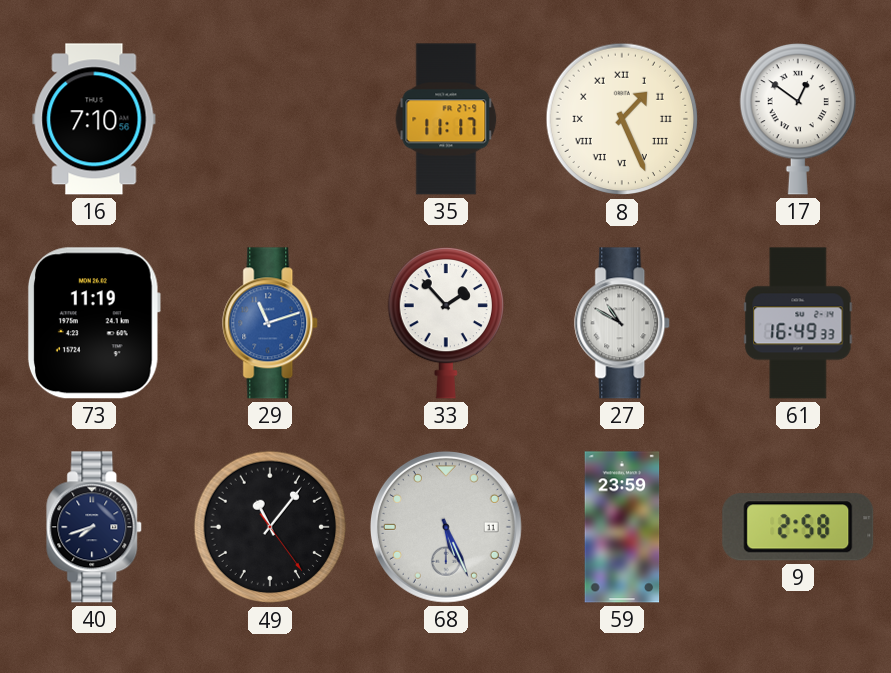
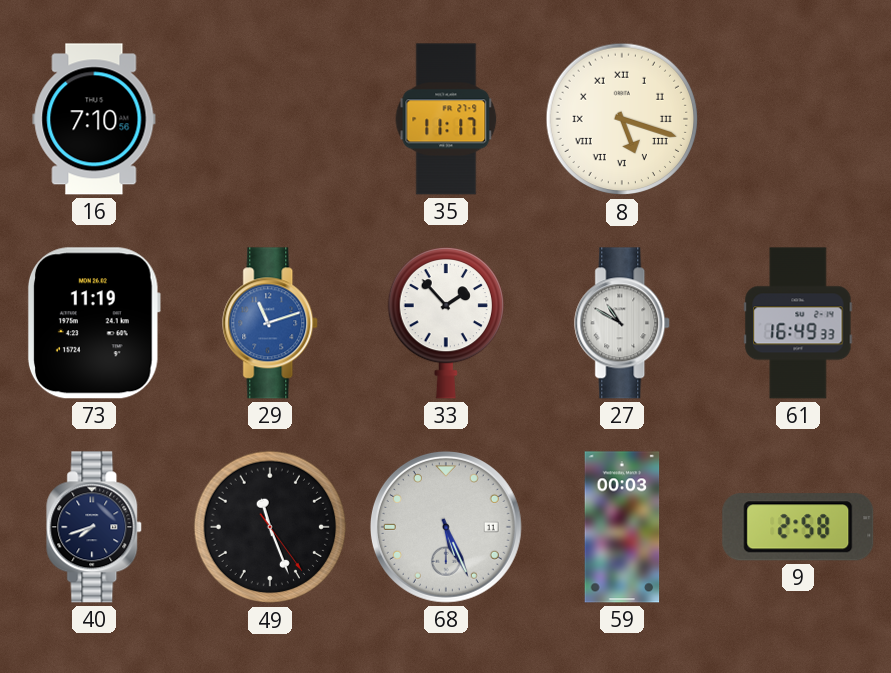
8: 1:26 -> 5:18 (622, 119)
17: 12:51 -> none (798, 119)
49: 11:06 -> 11:26 (270, 527)
59: 23:59 -> 00:03 (622, 527)
